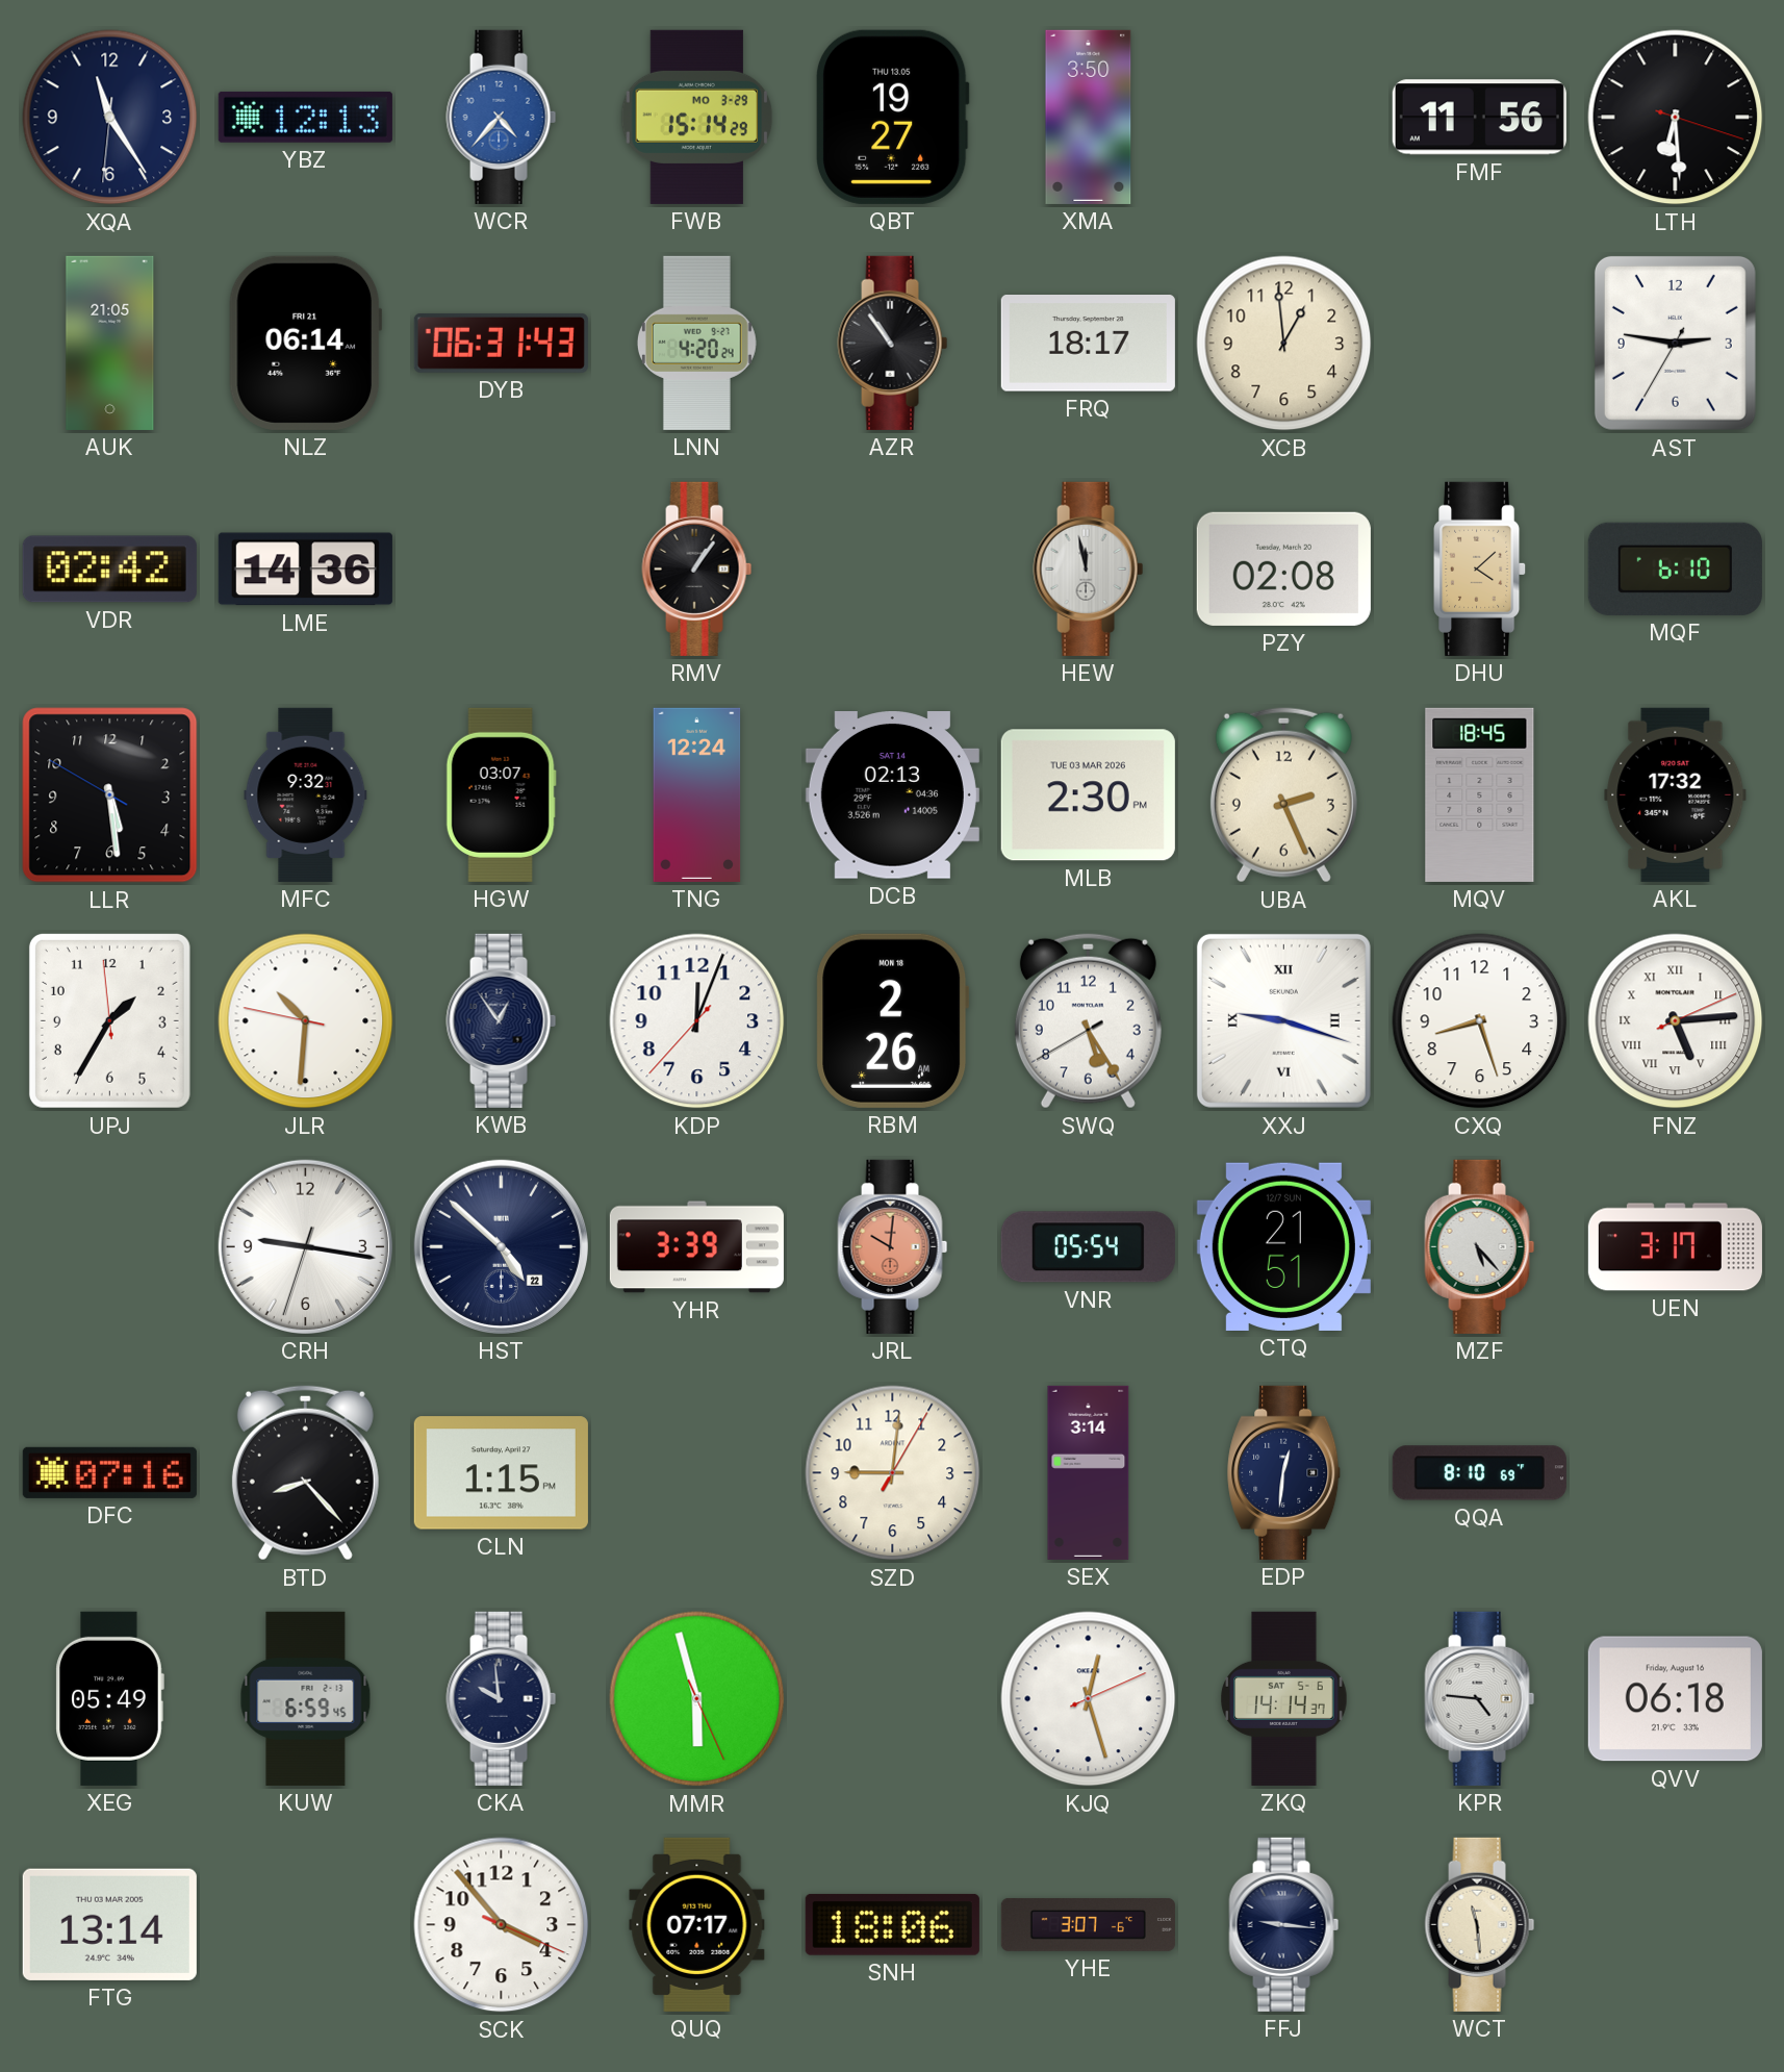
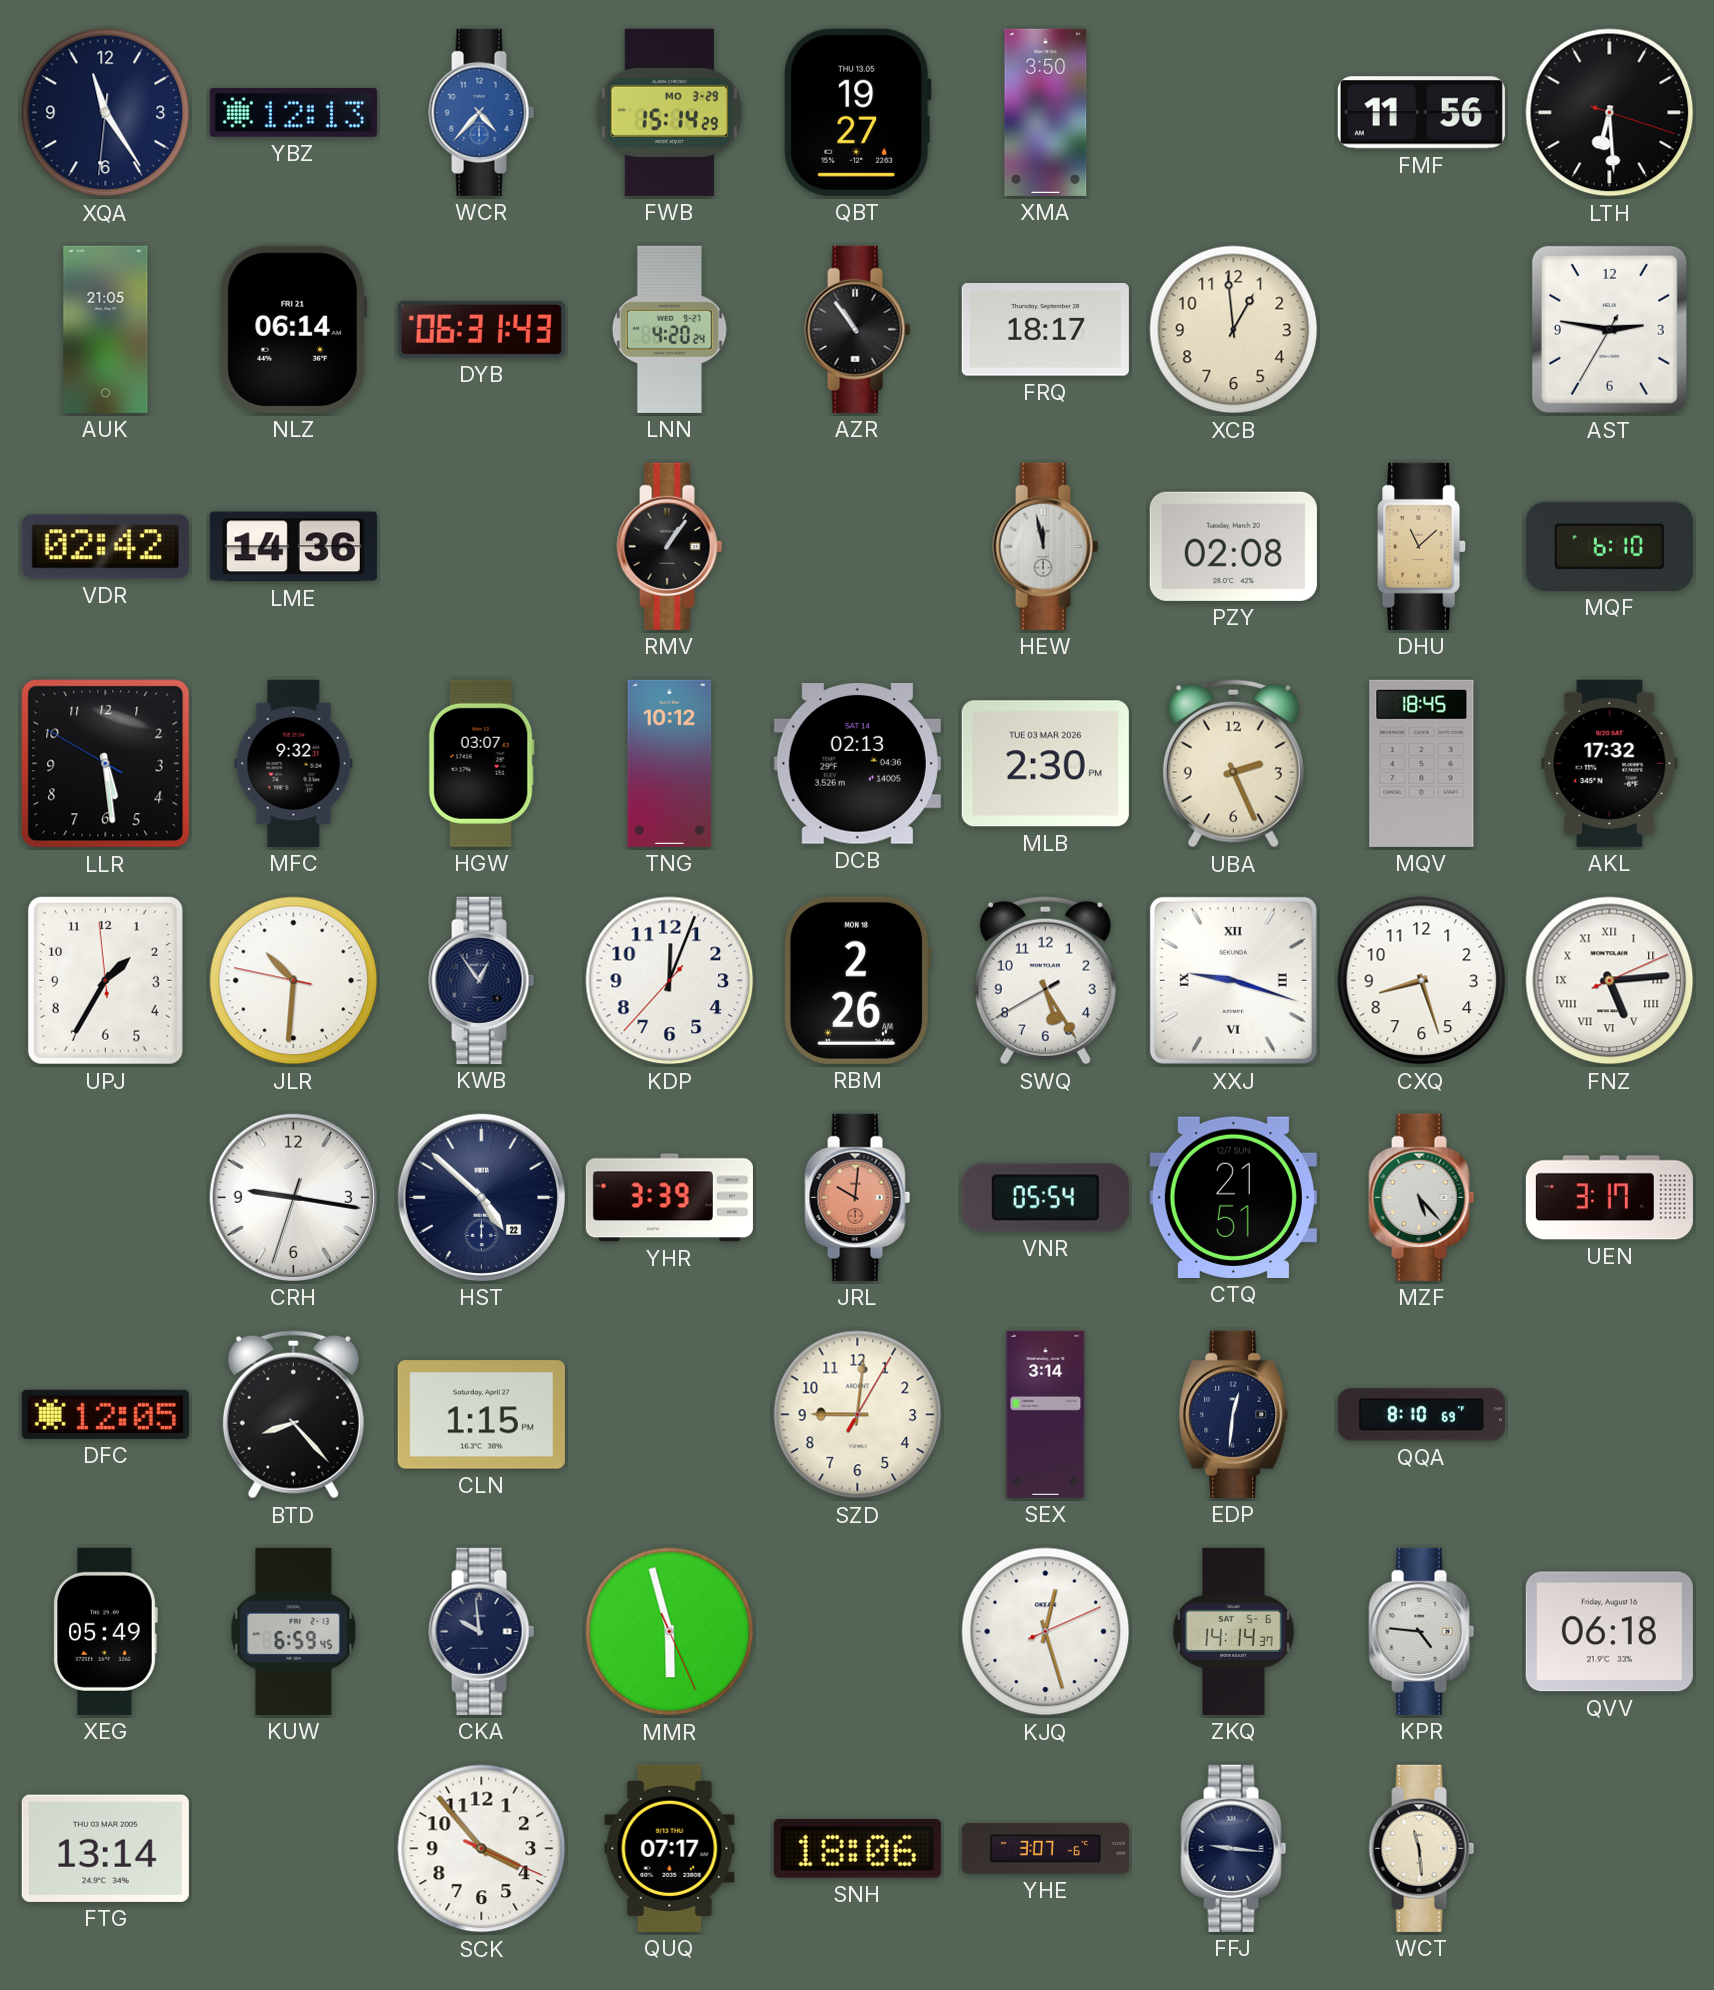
DHU: 4:08 -> 11:08 (1422, 546)
TNG: 12:24 -> 10:12 (670, 763)
DFC: 07:16 -> 12:05 (105, 1414)
